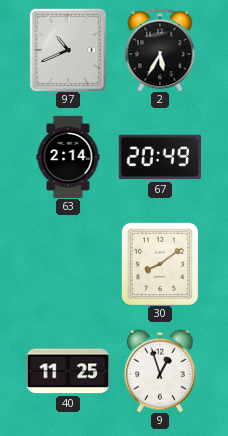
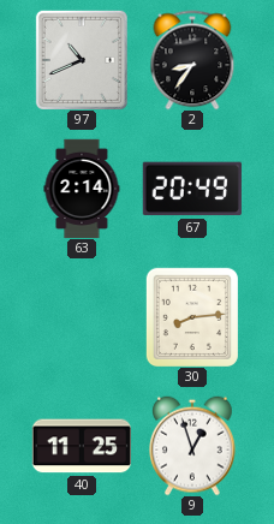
2: 5:35 -> 8:36 (192, 60)
30: 8:09 -> 8:14 (191, 317)
